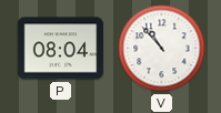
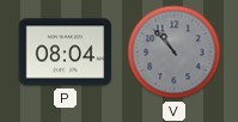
V dial: white -> grey (175, 53)
